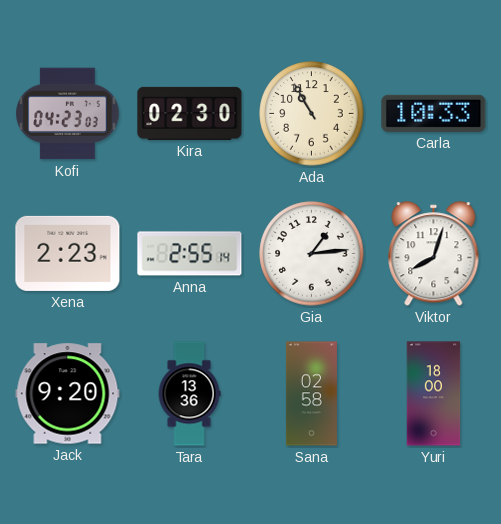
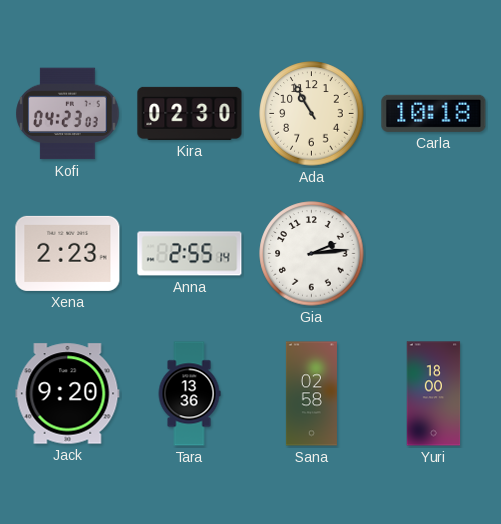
Carla: 10:33 -> 10:18 (434, 113)
Gia: 1:14 -> 2:14 (312, 254)
Viktor: 8:03 -> none (434, 254)
